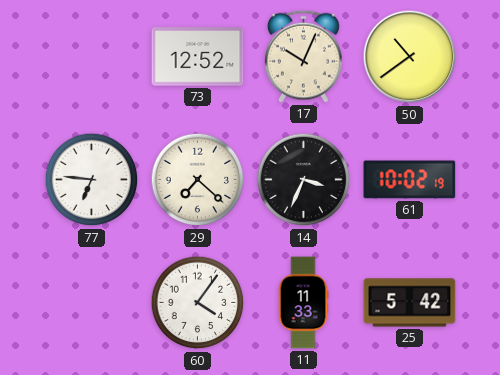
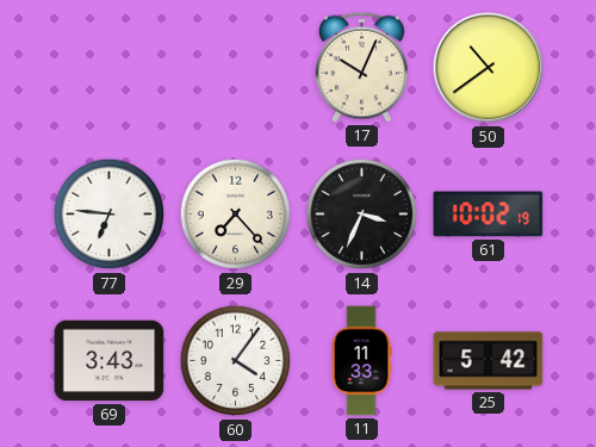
73: 12:52 -> none (198, 57)
29: 7:22 -> 7:23 (236, 215)
69: none -> 3:43 (110, 361)
